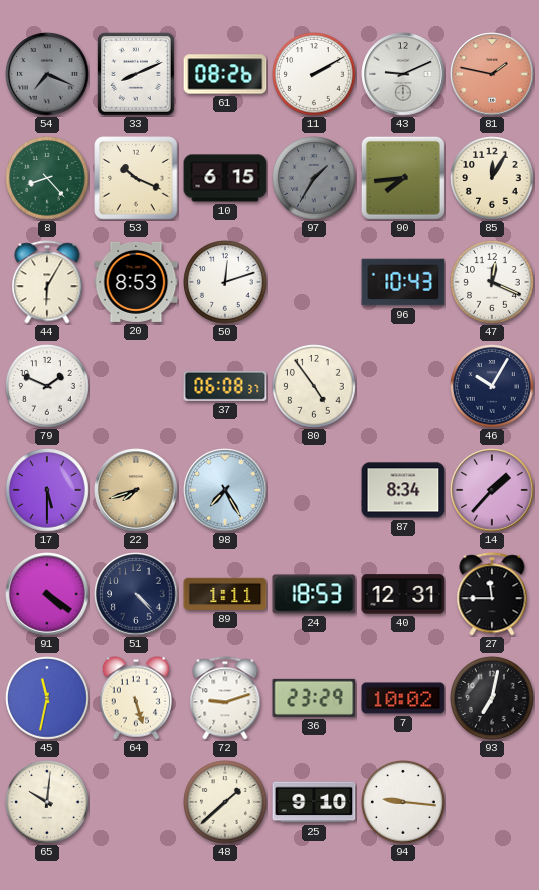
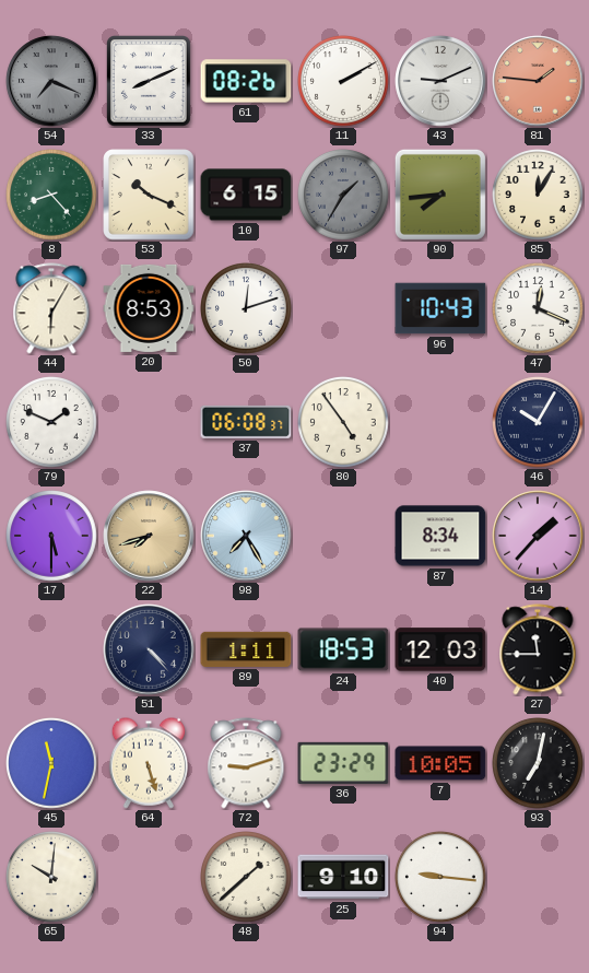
81: 1:47 -> 1:46 (538, 81)
91: 4:21 -> none (47, 594)
40: 12:31 -> 12:03 (440, 649)
7: 10:02 -> 10:05 (440, 763)
